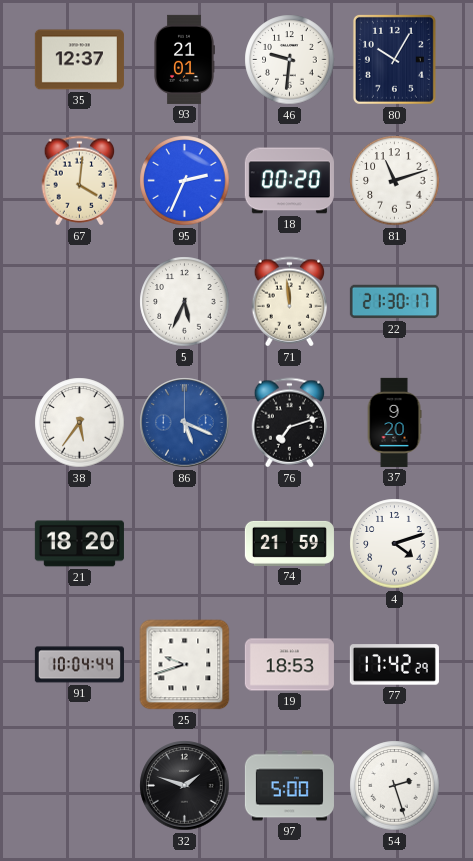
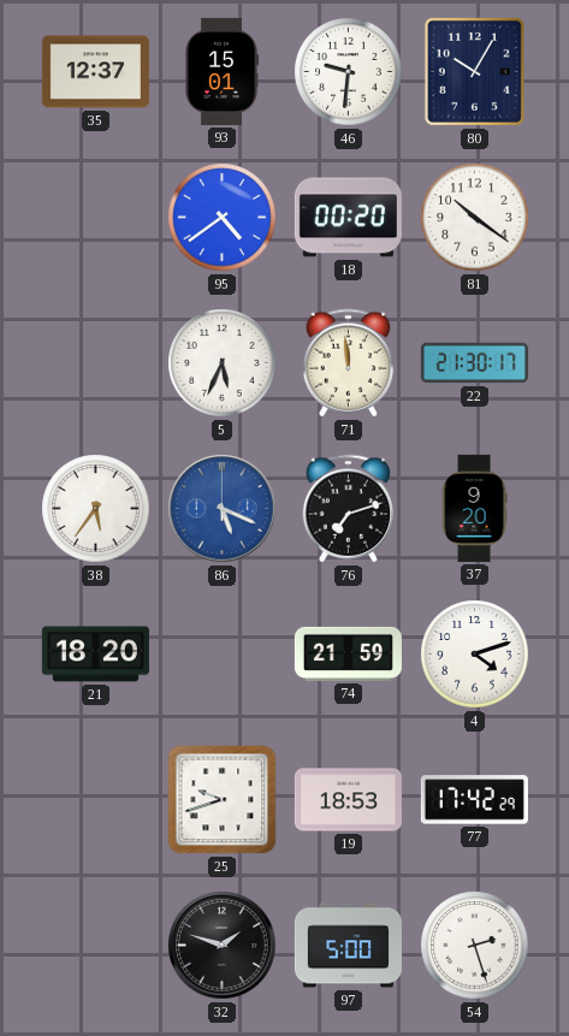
93: 21:01 -> 15:01 (223, 71)
67: 4:01 -> none (80, 181)
95: 2:34 -> 4:39 (223, 218)
81: 11:12 -> 10:21 (475, 218)
91: 10:04 -> none (79, 665)
